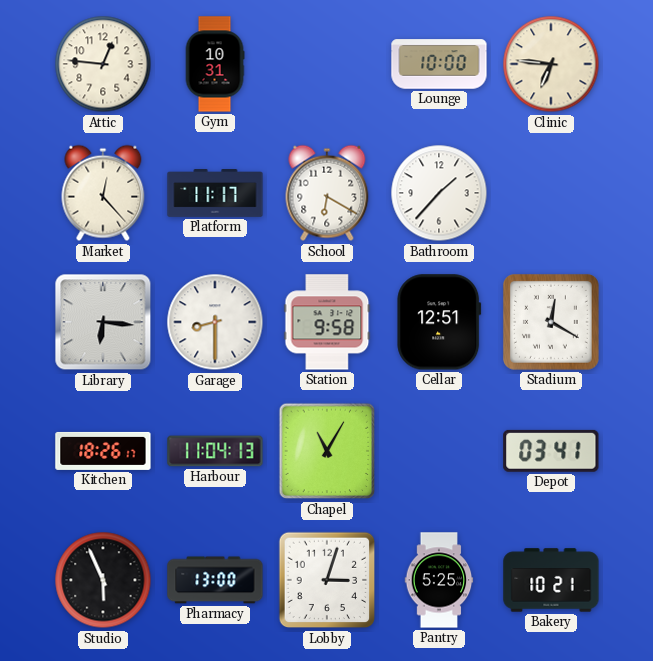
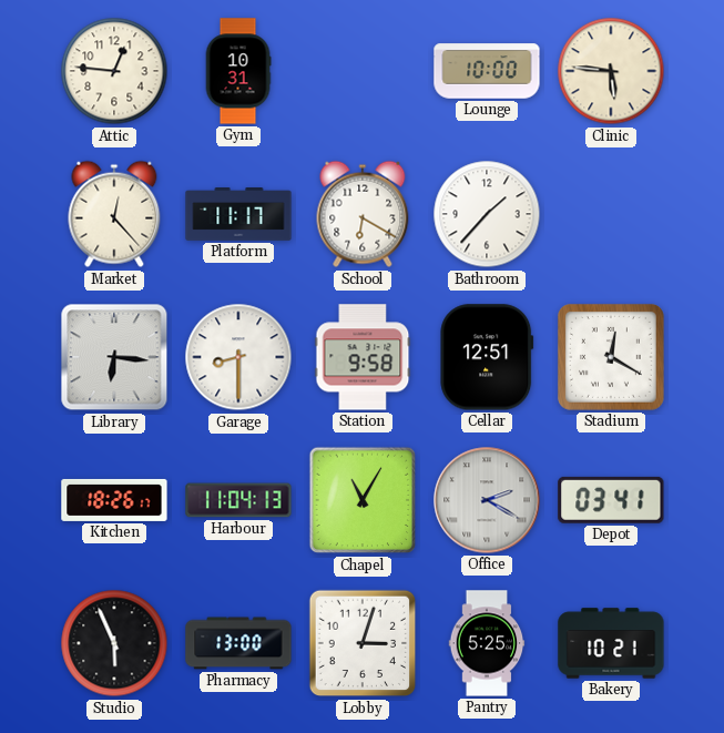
Clinic: 6:46 -> 5:46 (611, 71)
Office: none -> 2:20 (487, 500)
